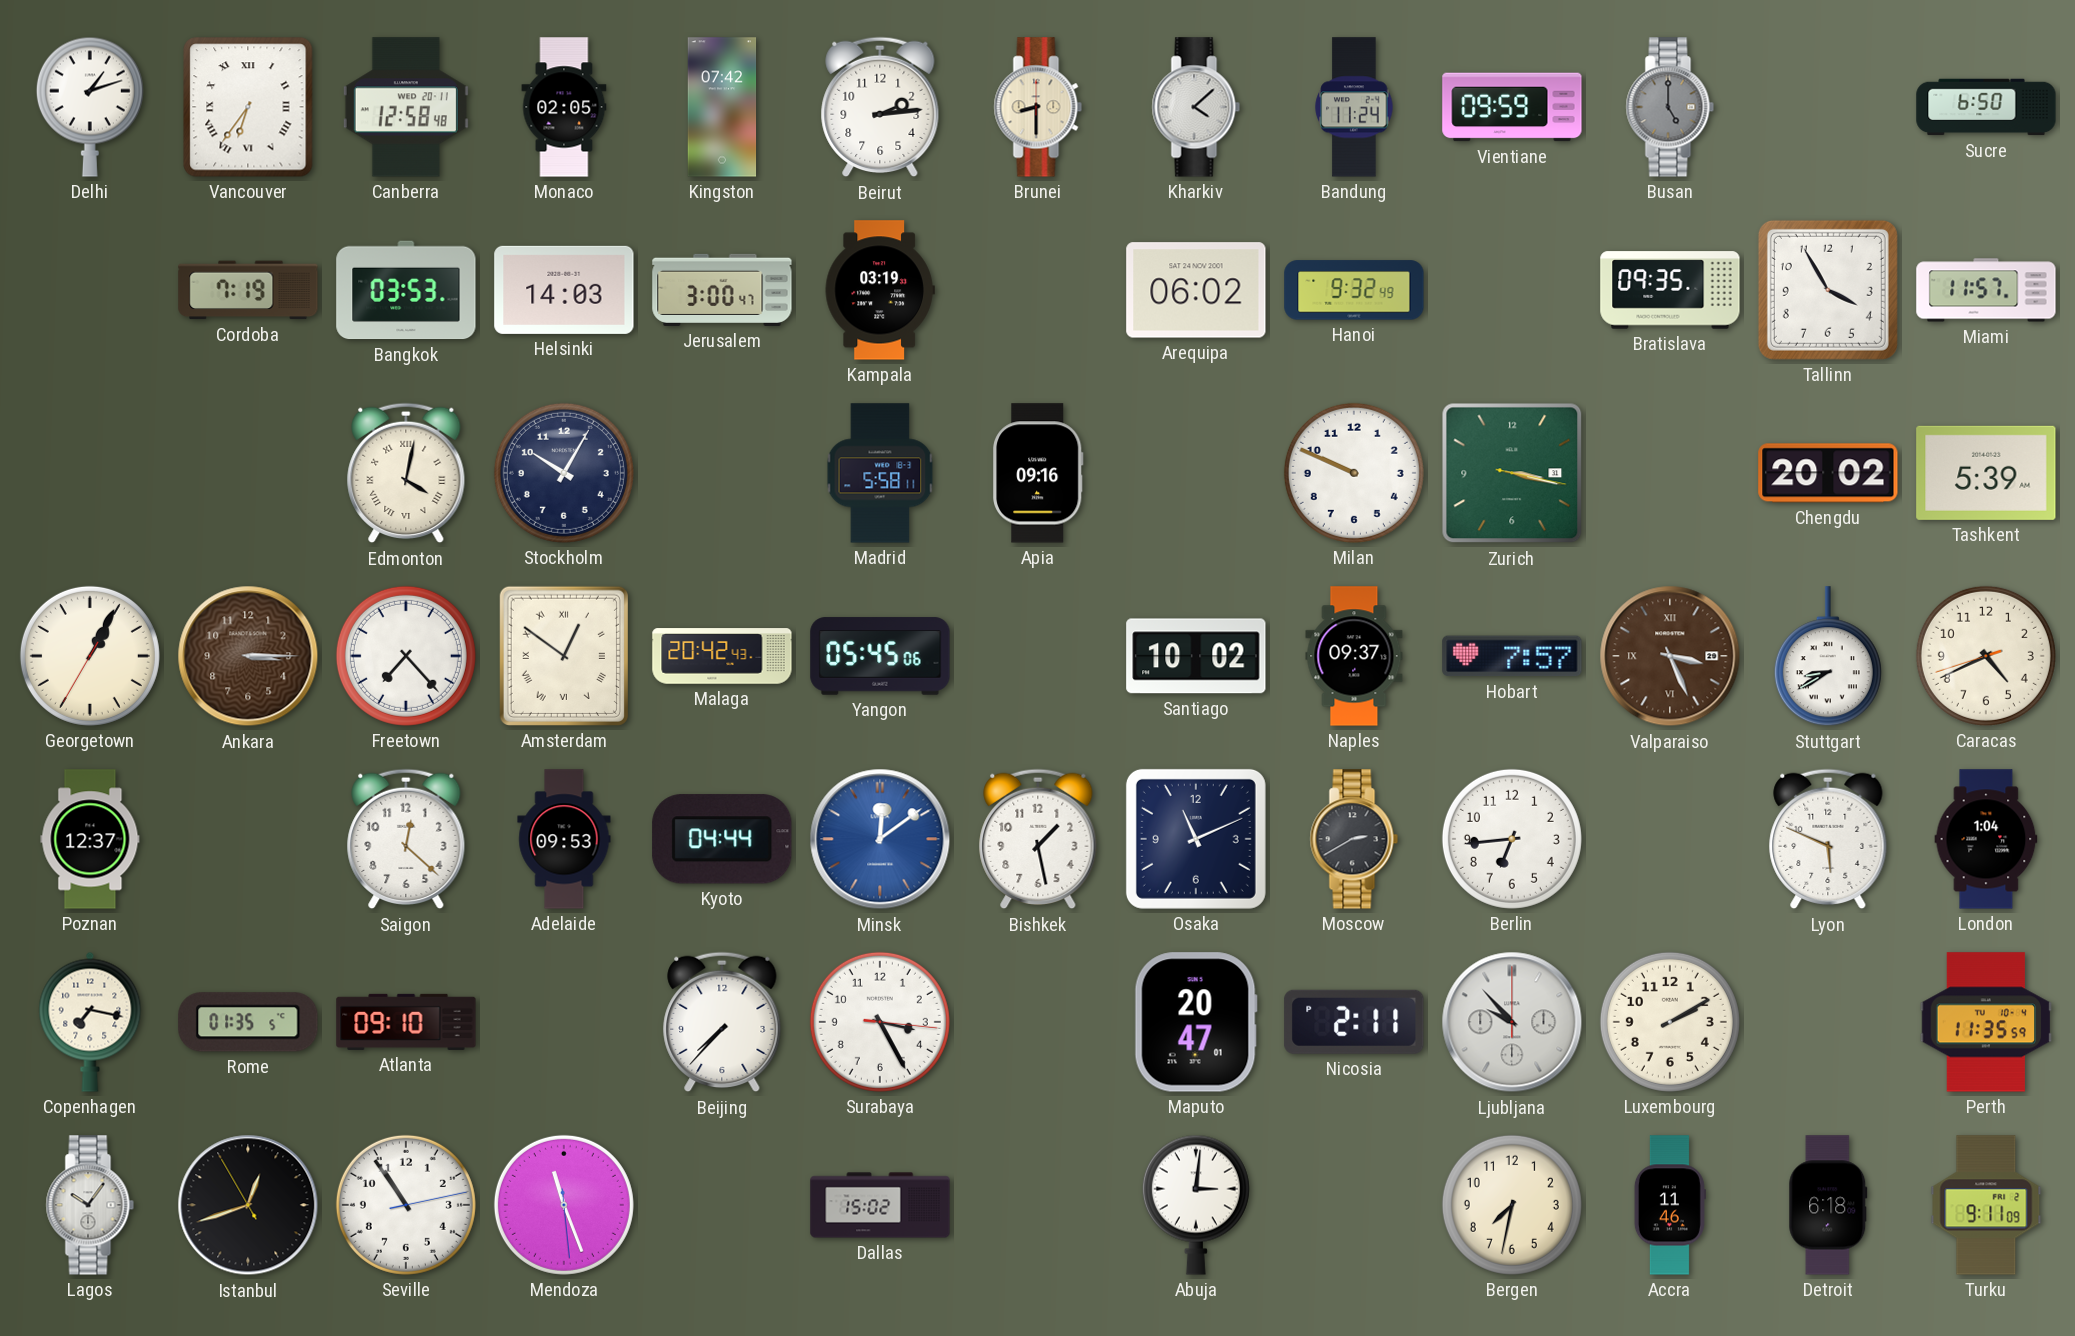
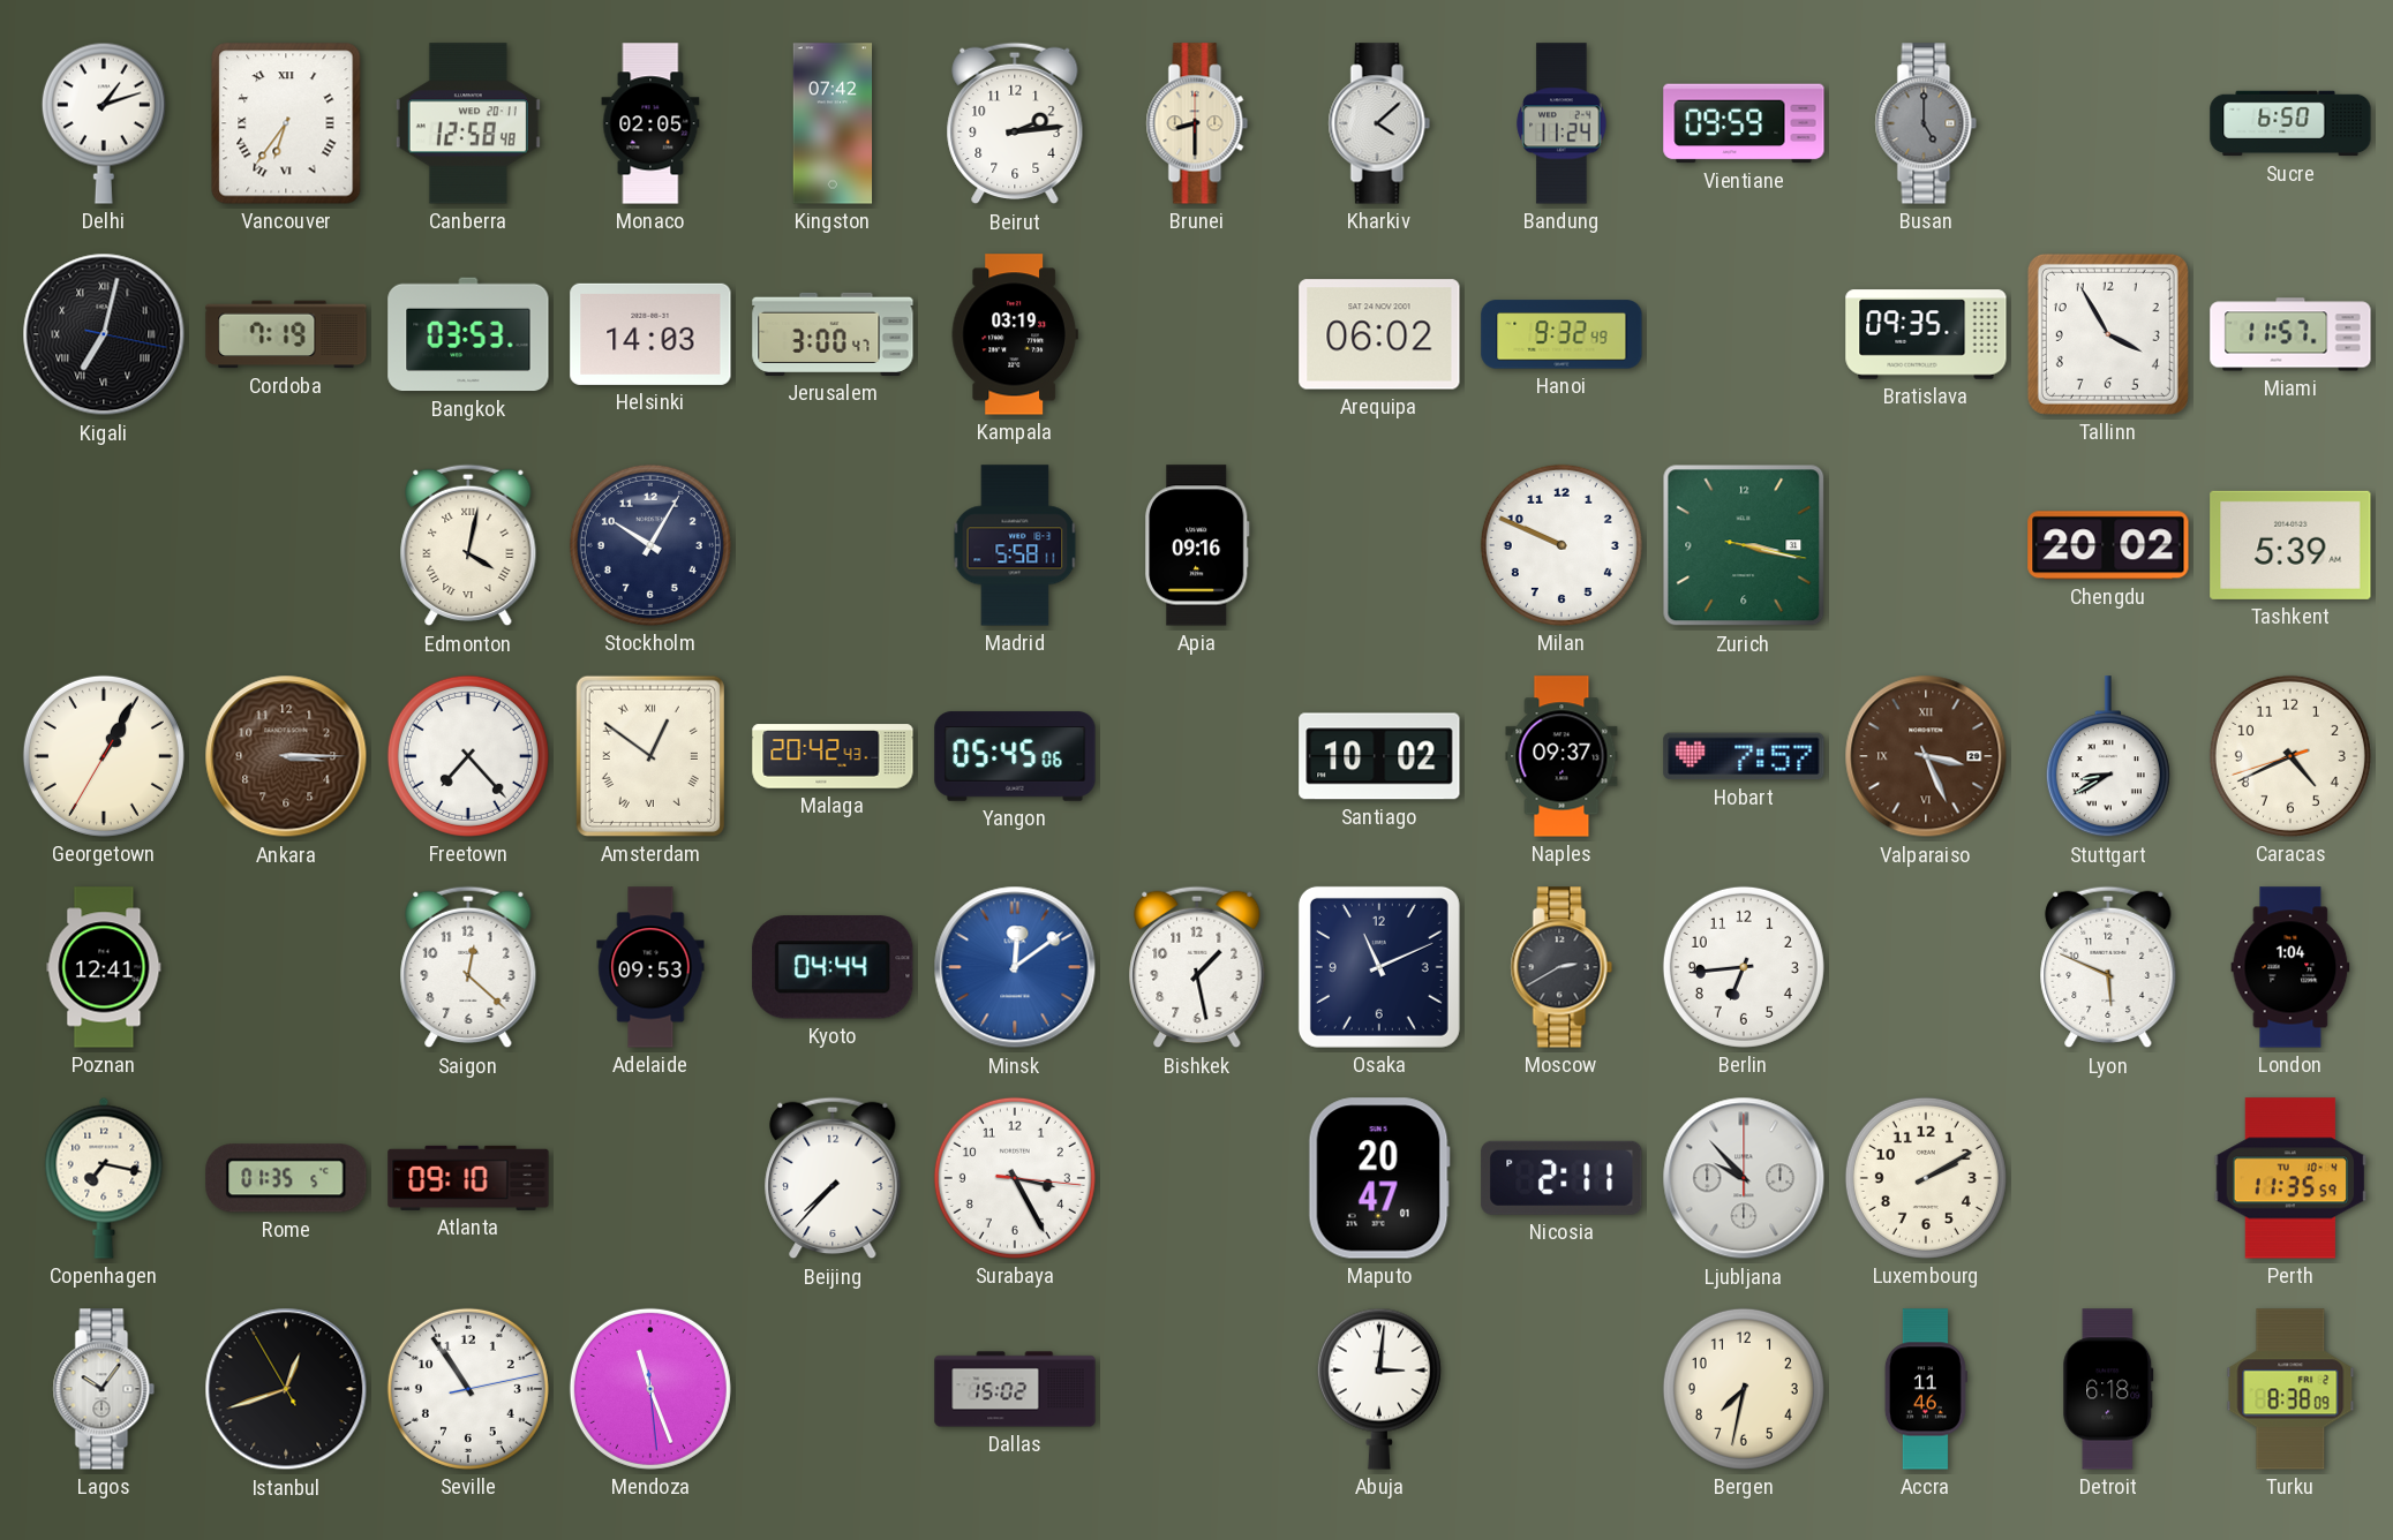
Kigali: none -> 7:02 (104, 334)
Poznan: 12:37 -> 12:41 (104, 967)
Turku: 9:11 -> 8:38 (2290, 1389)
